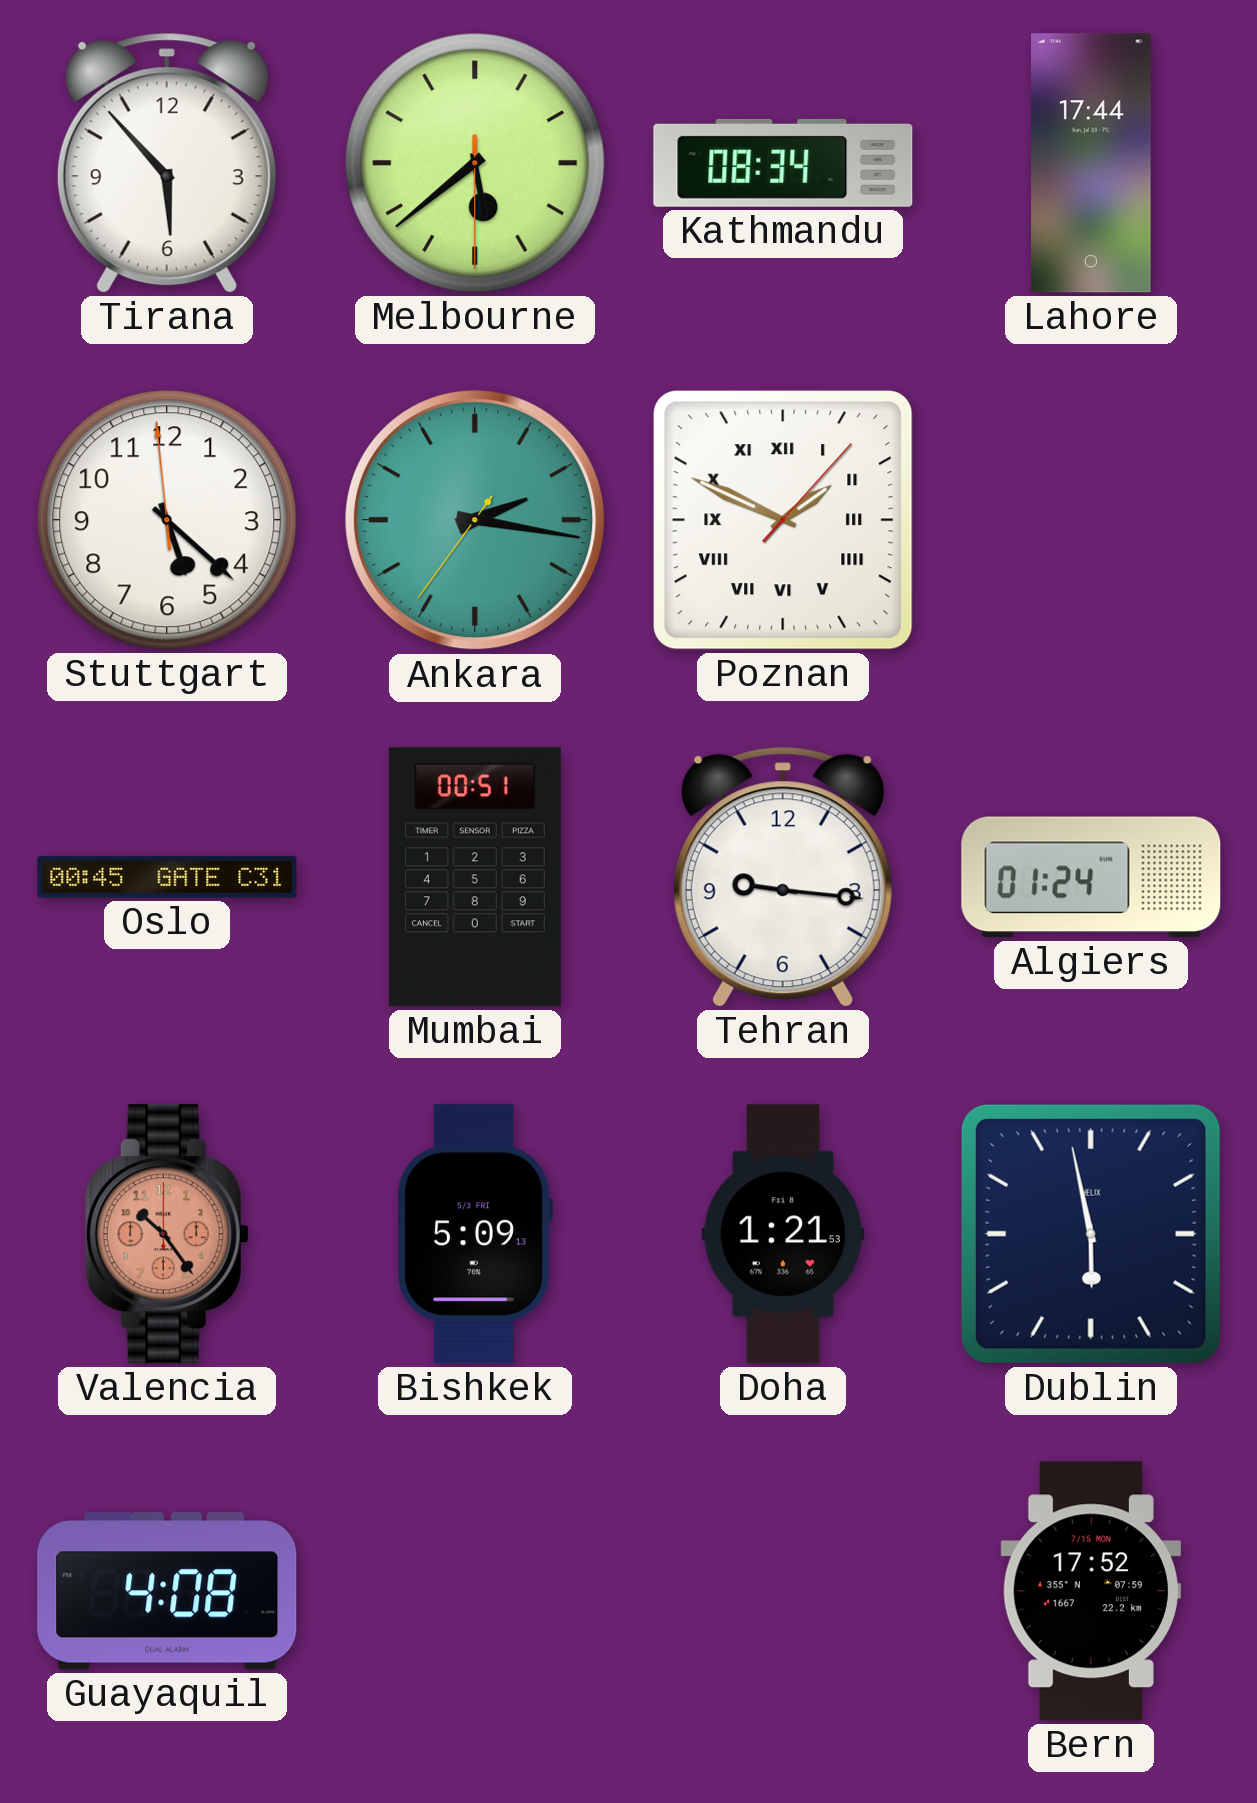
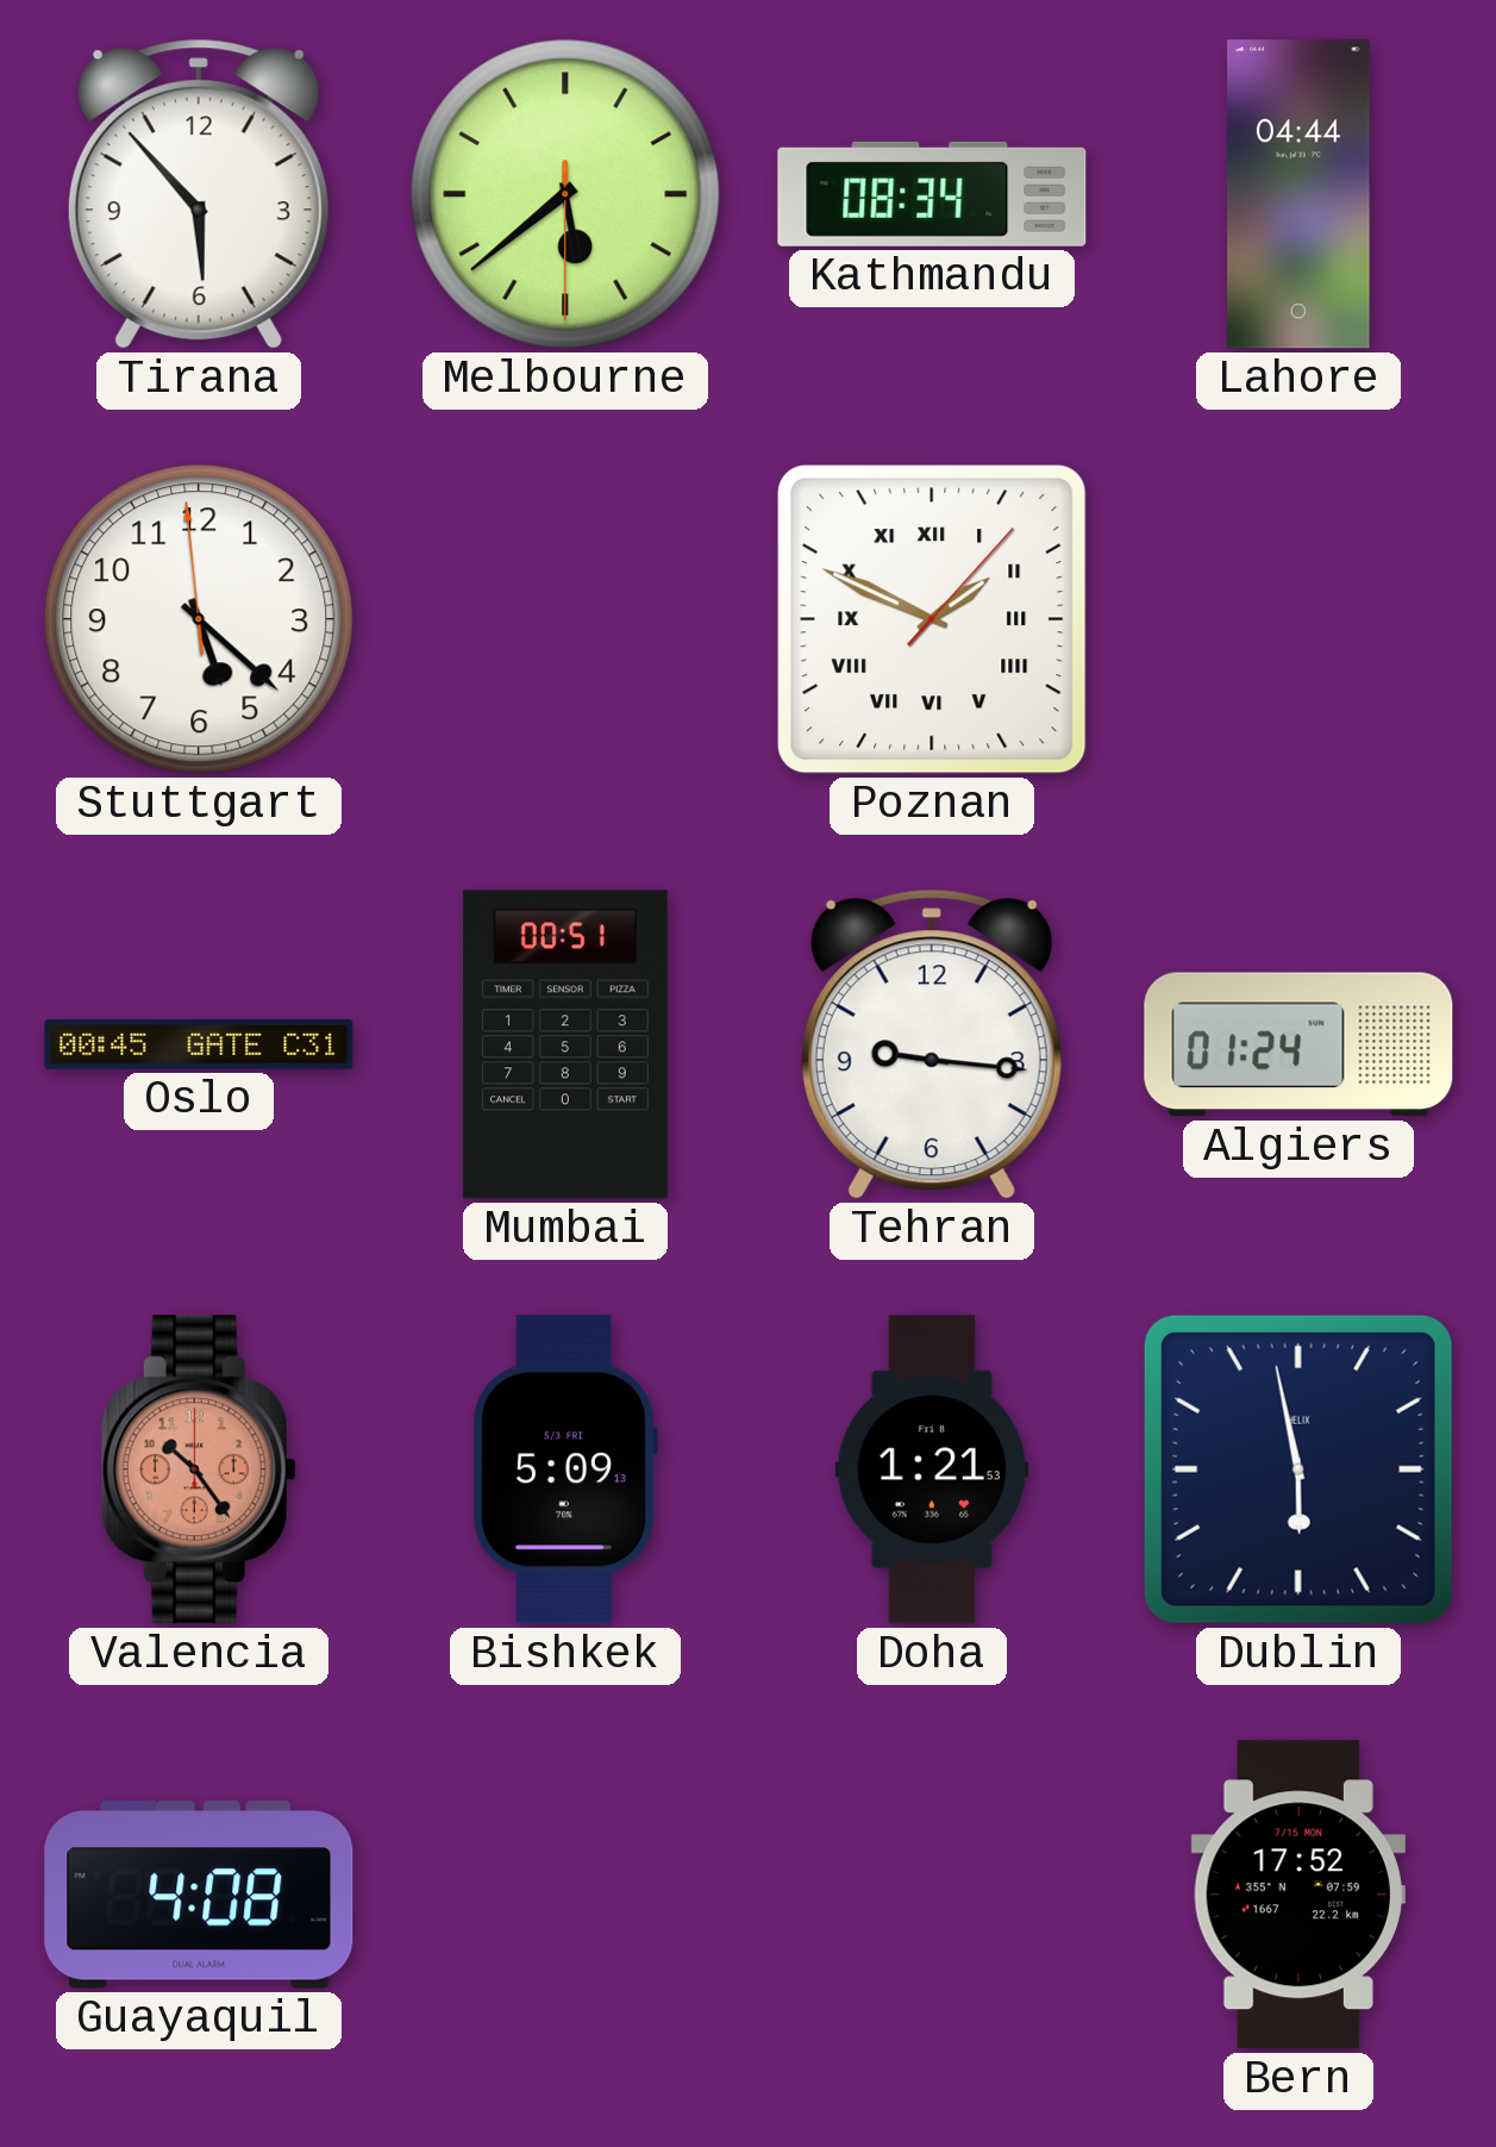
Lahore: 17:44 -> 04:44 (1298, 194)
Ankara: 2:16 -> none (475, 520)
